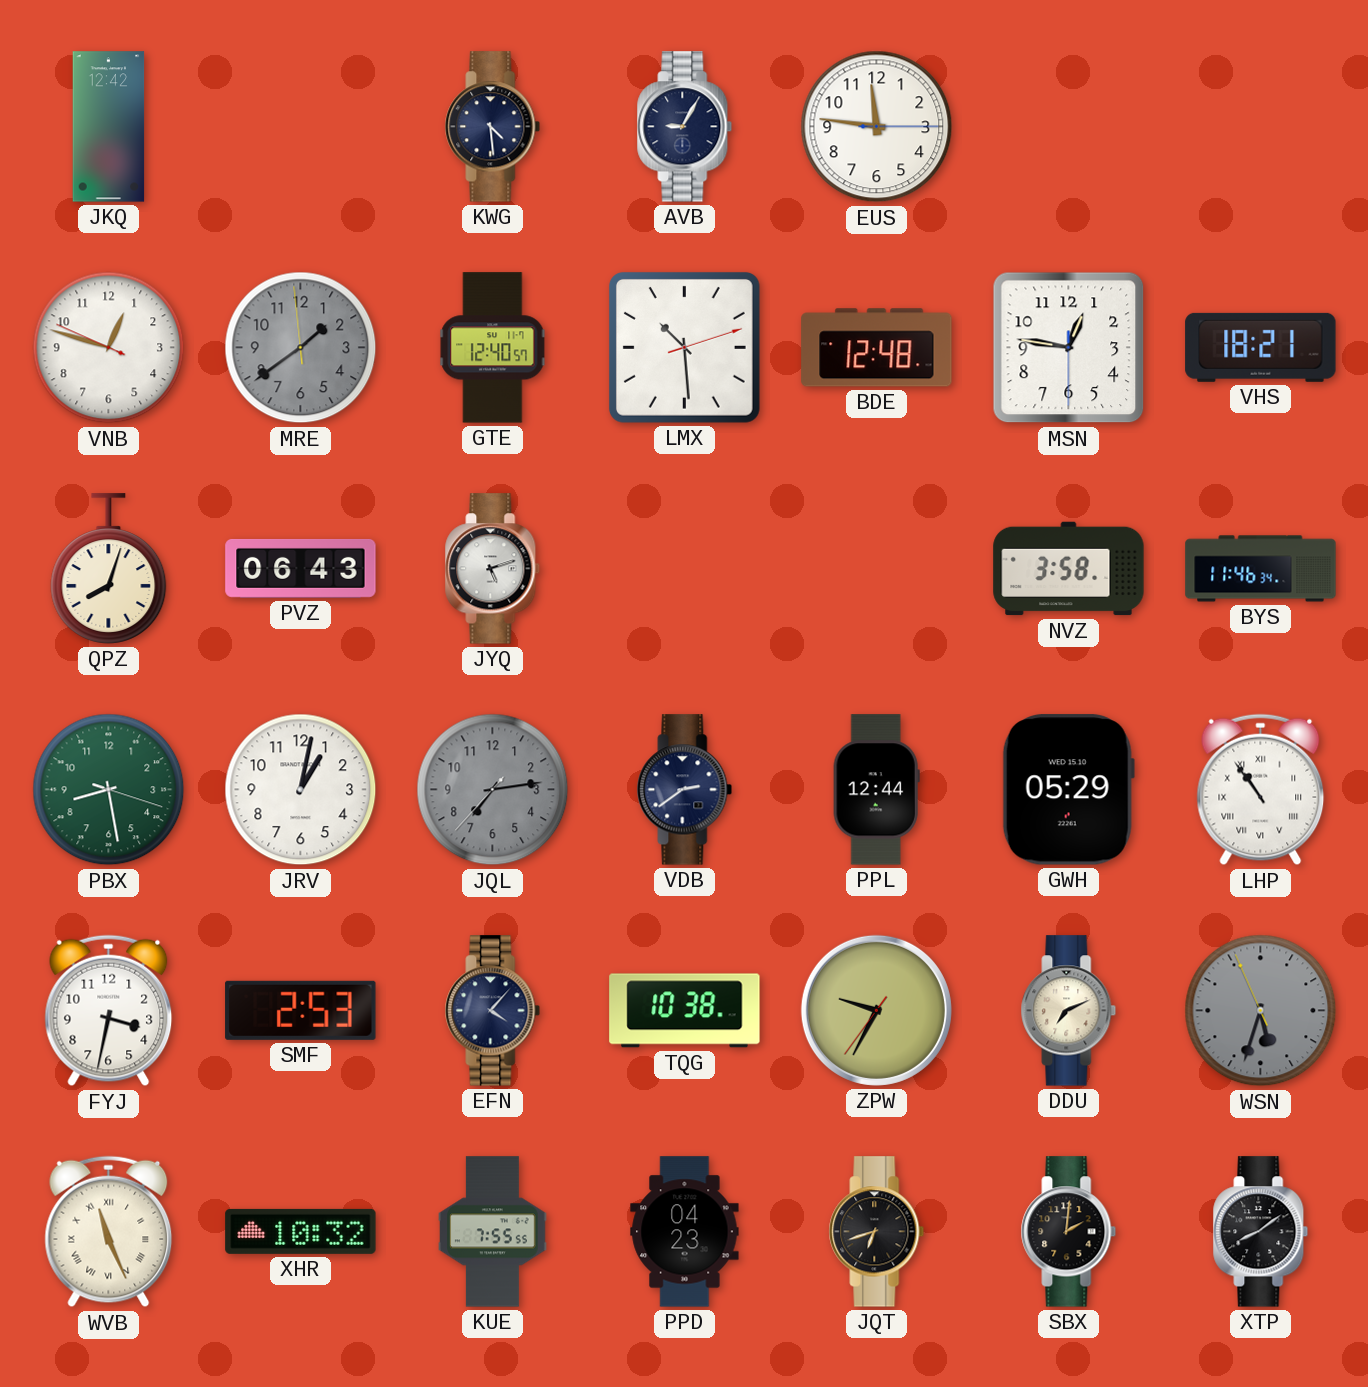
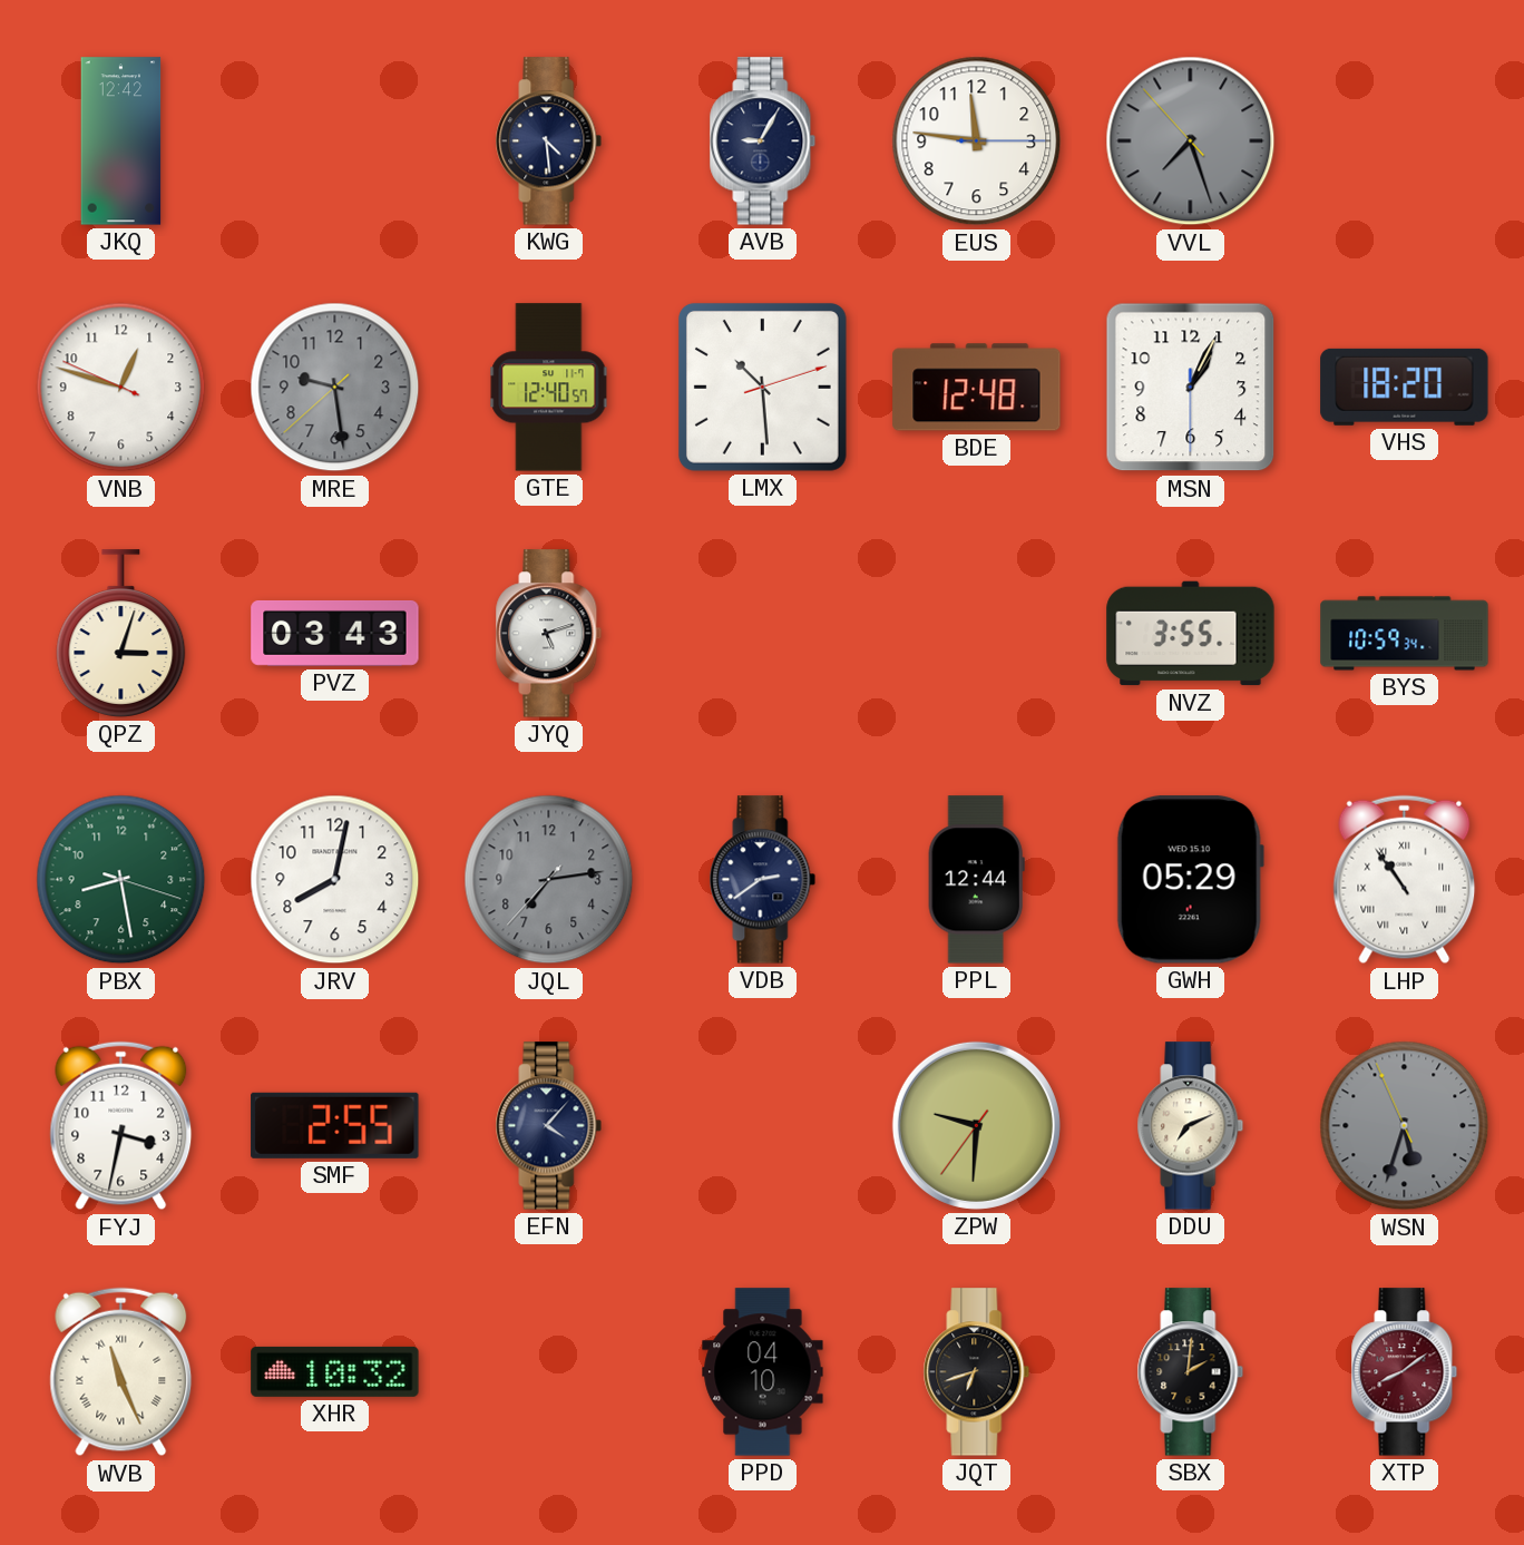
VVL: none -> 7:26 (1191, 141)
MRE: 1:38 -> 9:28 (335, 388)
MSN: 12:46 -> 1:04 (1191, 388)
VHS: 18:21 -> 18:20 (1405, 387)
QPZ: 8:03 -> 3:03 (121, 634)
PVZ: 06:43 -> 03:43 (335, 633)
NVZ: 3:58 -> 3:55 (1191, 634)
BYS: 11:46 -> 10:59 (1405, 634)
JRV: 1:02 -> 8:02 (335, 880)
SMF: 2:53 -> 2:55 (335, 1125)
TQG: 10:38 -> none (685, 1011)
ZPW: 9:34 -> 9:30 (976, 1125)
KUE: 7:55 -> none (493, 1232)
PPD: 04:23 -> 04:10 (763, 1372)
XTP dial: black -> burgundy (1405, 1372)
